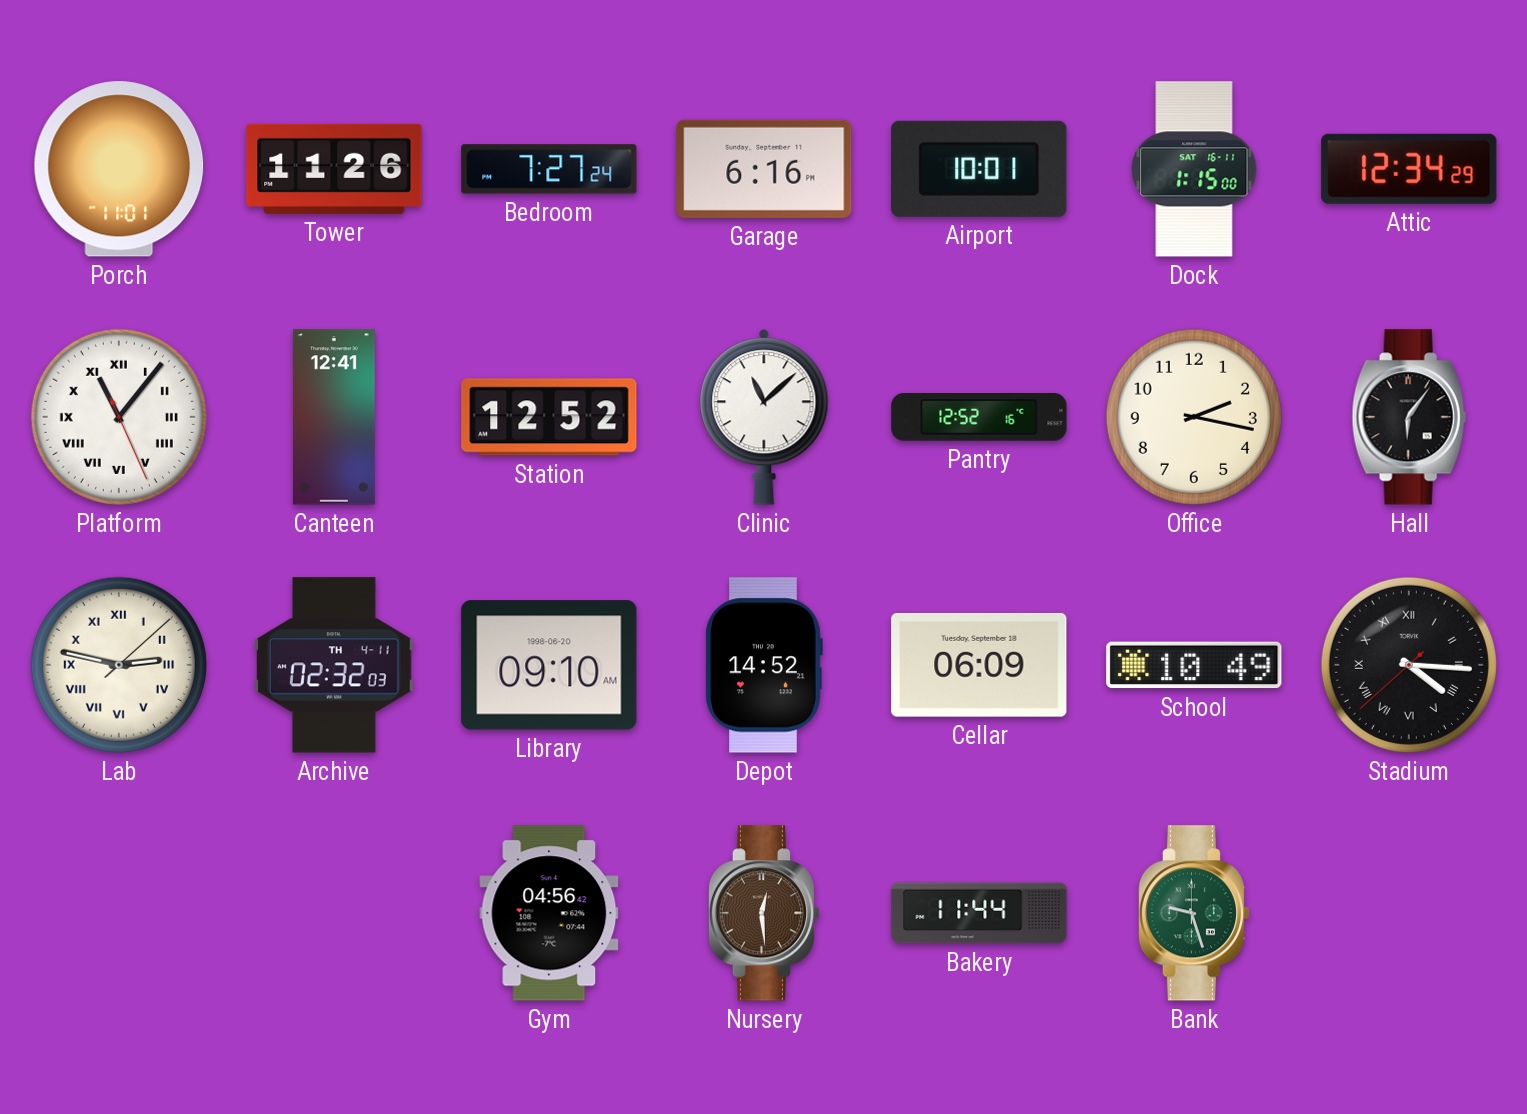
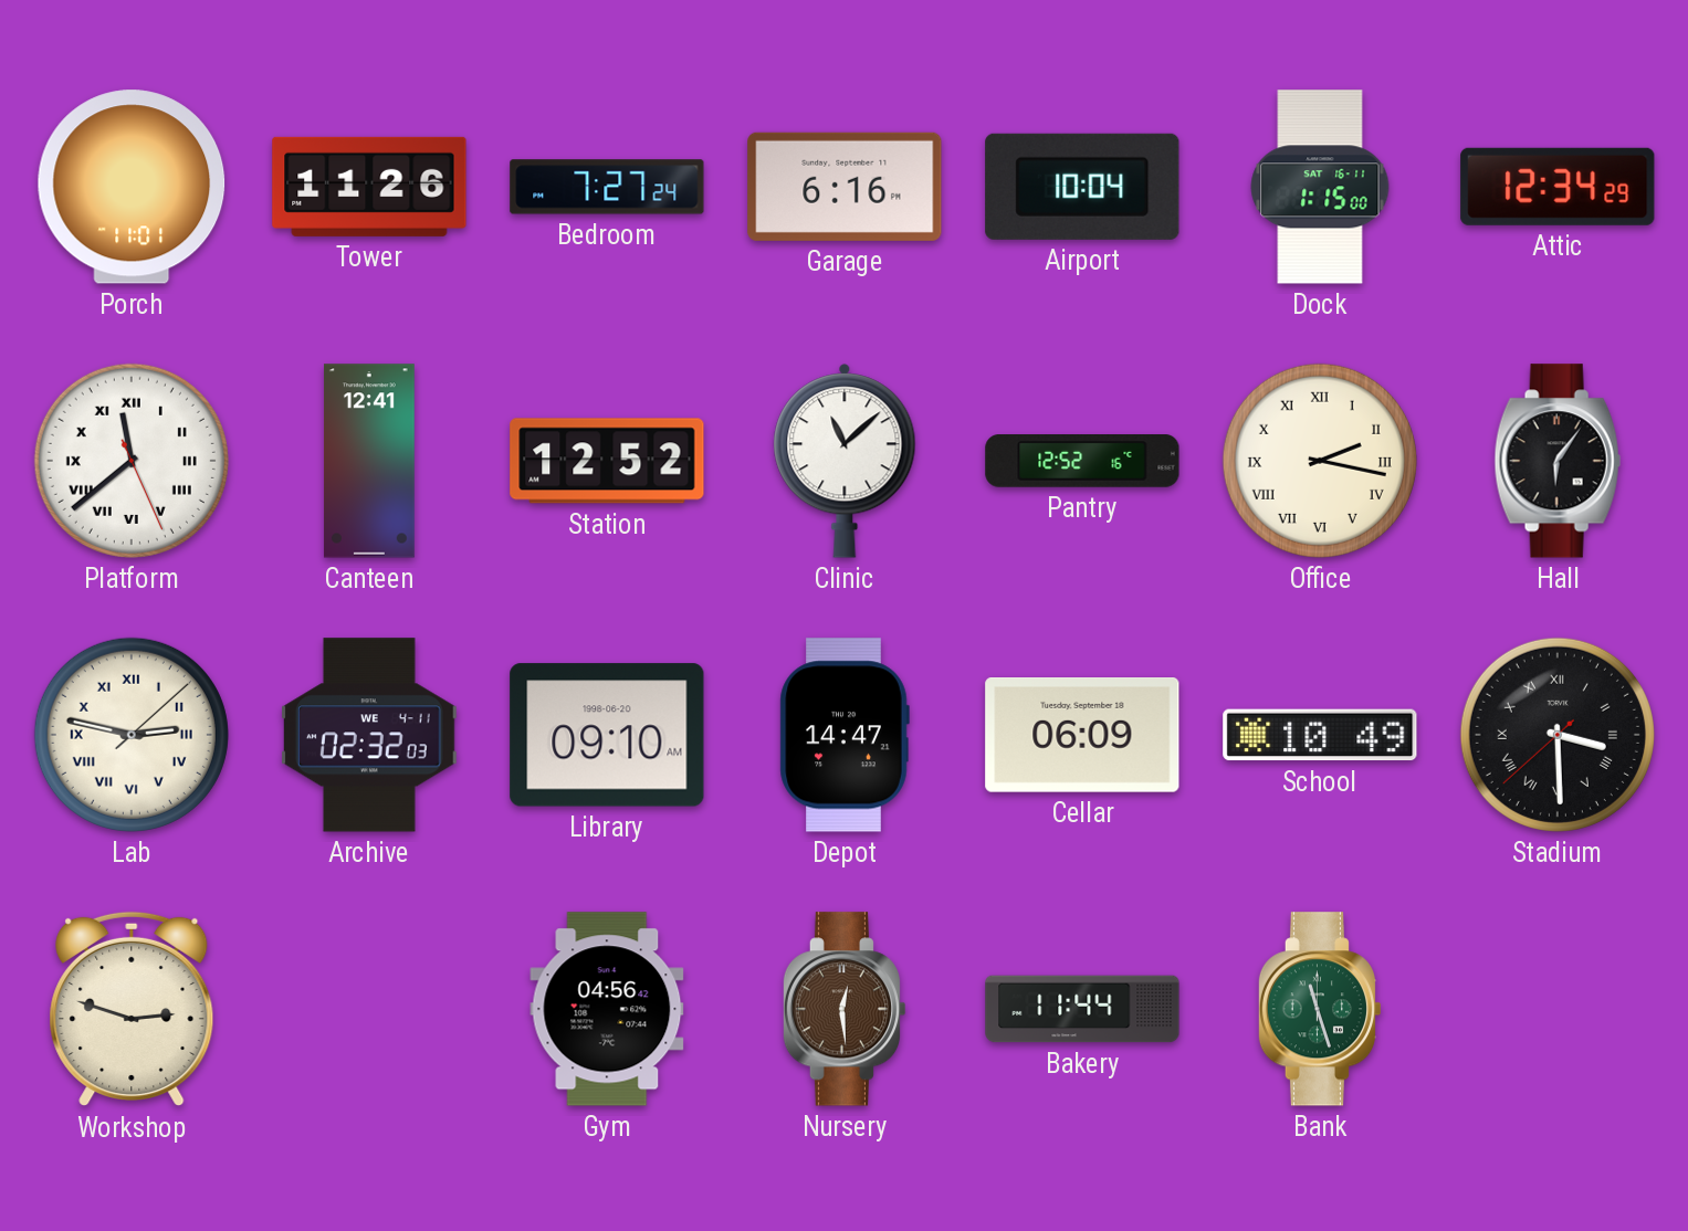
Airport: 10:01 -> 10:04 (1082, 187)
Platform: 11:06 -> 11:38 (132, 461)
Office numerals: Arabic -> Roman (1320, 461)
Archive date: TH 4-11 -> WE 4-11 (369, 735)
Depot: 14:52 -> 14:47 (845, 735)
Stadium: 4:15 -> 3:29 (1558, 735)
Workshop: none -> 2:48 (132, 1009)
Bank: 9:27 -> 11:27 (1320, 1009)
